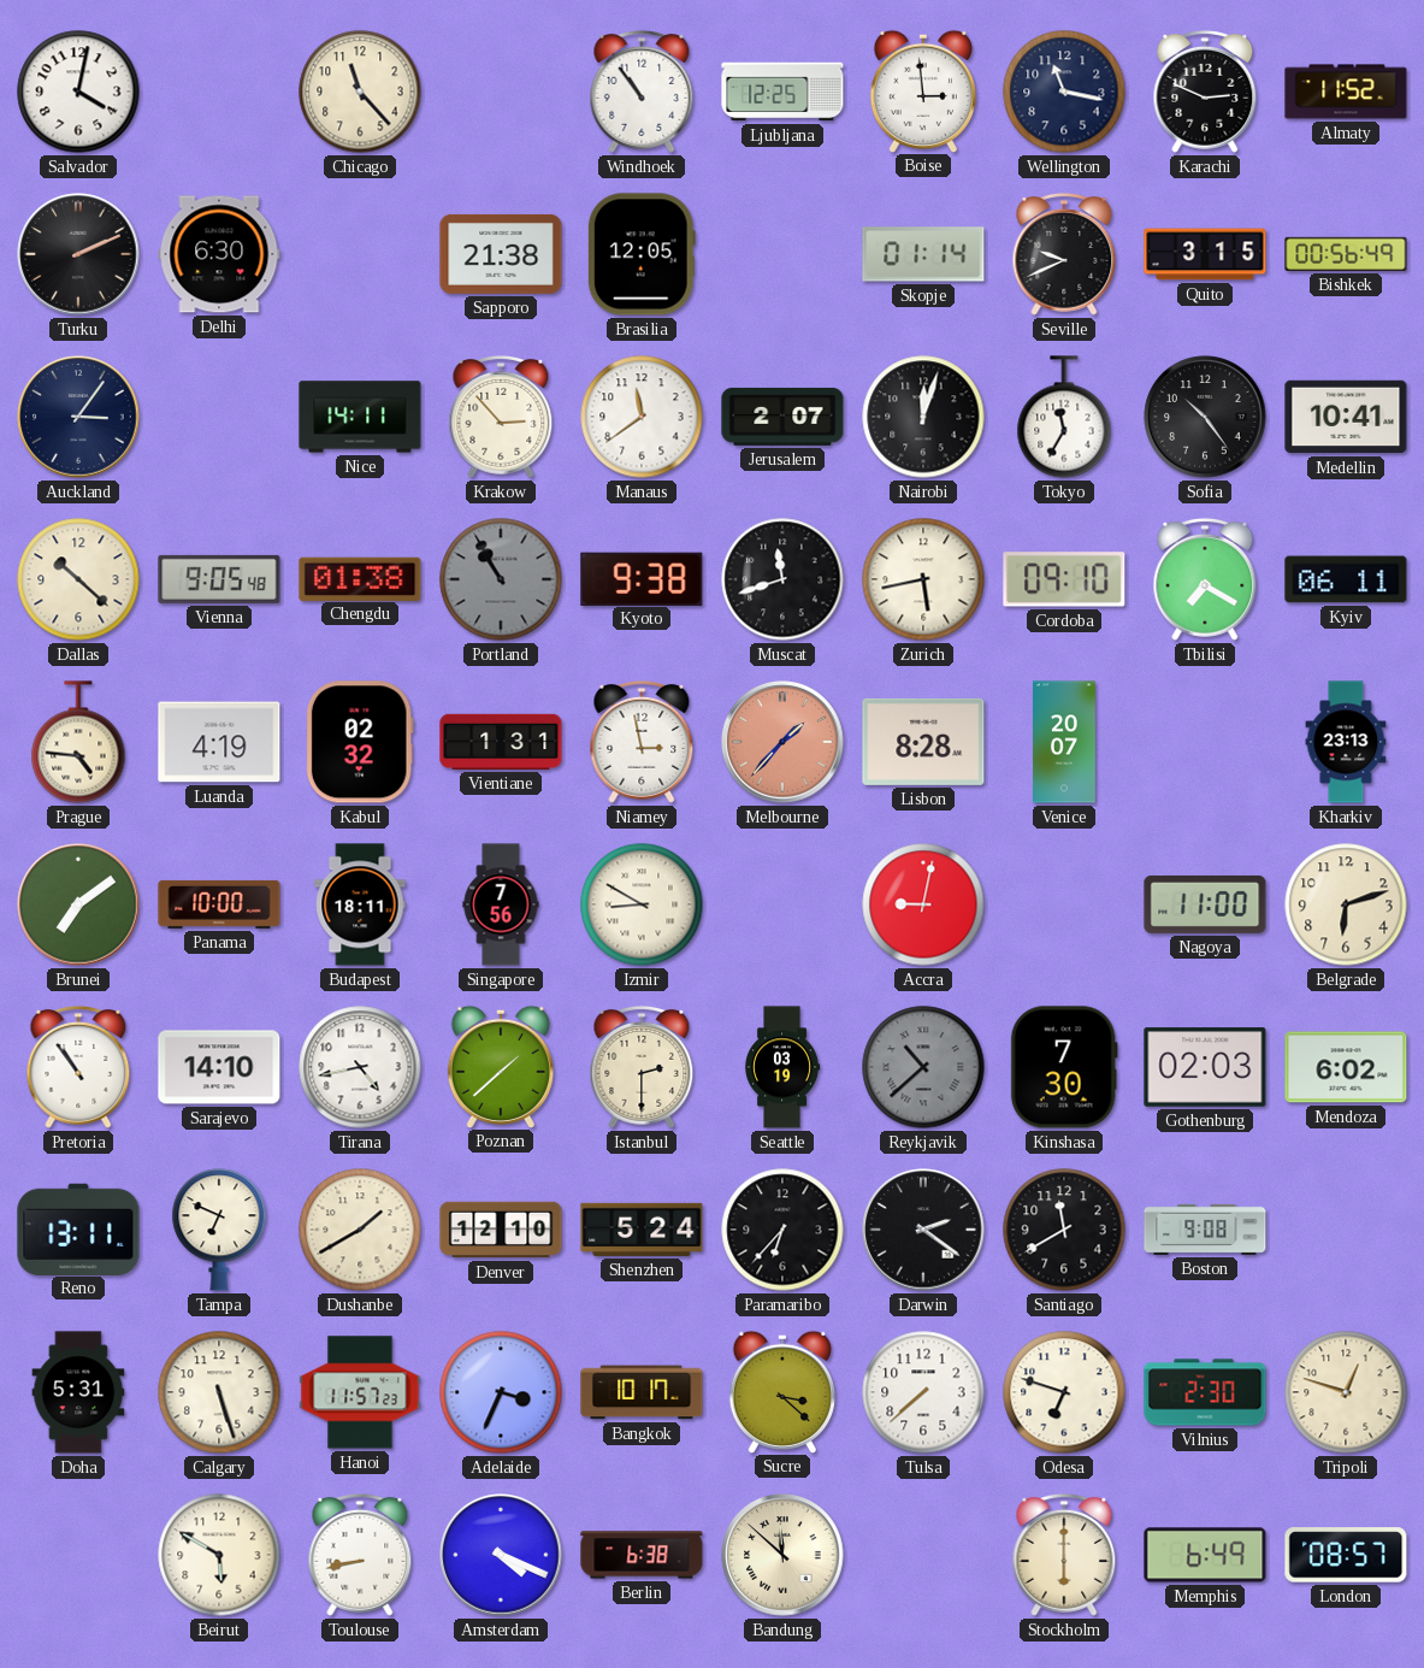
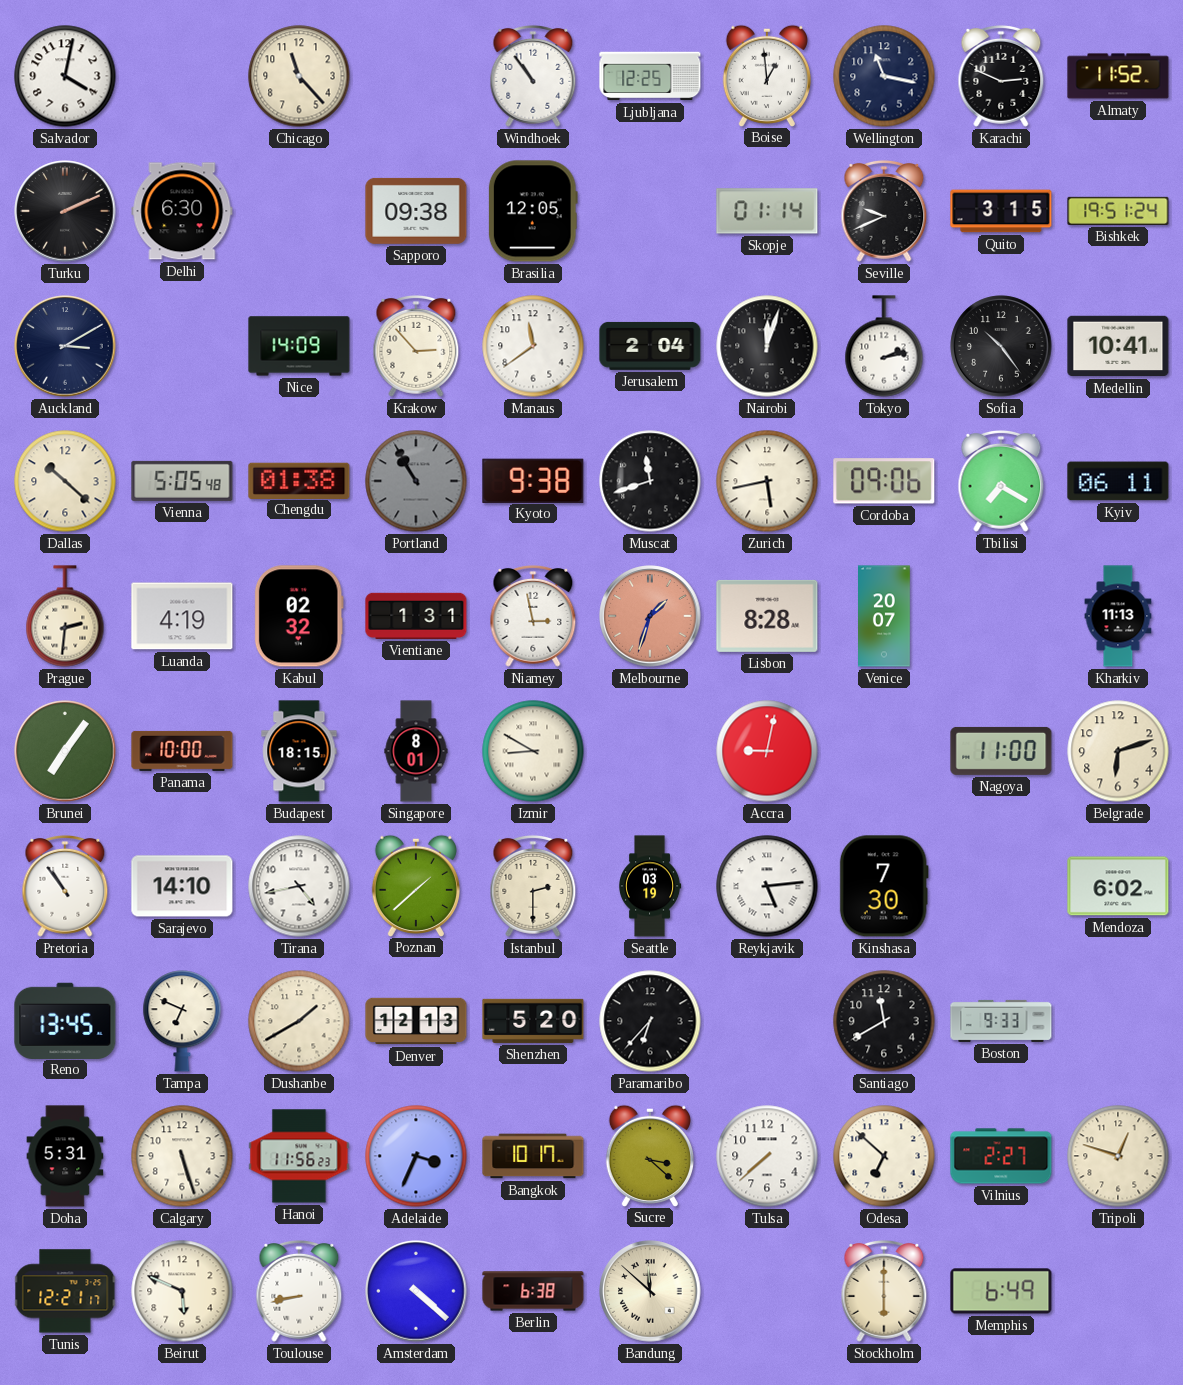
Boise: 2:59 -> 12:59 (767, 75)
Sapporo: 21:38 -> 09:38 (416, 211)
Bishkek: 00:56 -> 19:51 (1118, 211)
Auckland: 3:06 -> 3:10 (65, 346)
Nice: 14:11 -> 14:09 (299, 346)
Jerusalem: 2:07 -> 2:04 (650, 346)
Tokyo: 11:35 -> 2:13 (884, 346)
Vienna: 9:05 -> 5:05 (182, 481)
Cordoba: 09:10 -> 09:06 (884, 481)
Prague: 4:46 -> 2:31 (65, 616)
Melbourne: 1:37 -> 1:33 (650, 616)
Kharkiv: 23:13 -> 11:13 (1118, 616)
Brunei: 7:09 -> 7:06 (65, 751)
Budapest: 18:11 -> 18:15 (299, 751)
Singapore: 7:56 -> 8:01 (416, 751)
Reykjavik: 10:38 -> 5:14 (767, 886)
Reykjavik dial: grey -> white (767, 886)
Gothenburg: 02:03 -> none (1205, 1067)
Reno: 13:11 -> 13:45 (65, 1020)
Denver: 12:10 -> 12:13 (416, 1021)
Shenzhen: 5:24 -> 5:20 (533, 1021)
Darwin: 2:21 -> none (923, 1230)
Boston: 9:08 -> 9:33 (1001, 1021)
Hanoi: 11:57 -> 11:56 (299, 1156)
Odesa: 6:48 -> 6:52 (884, 1156)
Vilnius: 2:30 -> 2:27 (1001, 1156)
Tunis: none -> 12:21 (65, 1291)
Beirut: 5:50 -> 5:49 (182, 1291)
Amsterdam: 4:19 -> 4:22 (416, 1291)
London: 08:57 -> none (1346, 1555)
